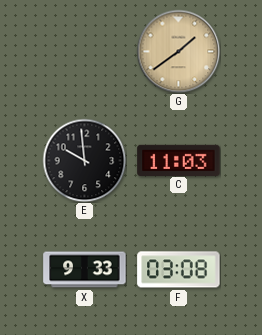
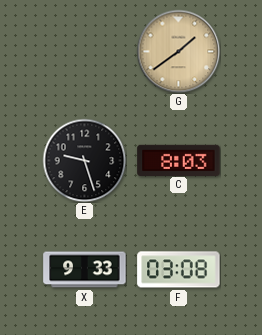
E: 9:59 -> 9:27 (84, 160)
C: 11:03 -> 8:03 (179, 160)
